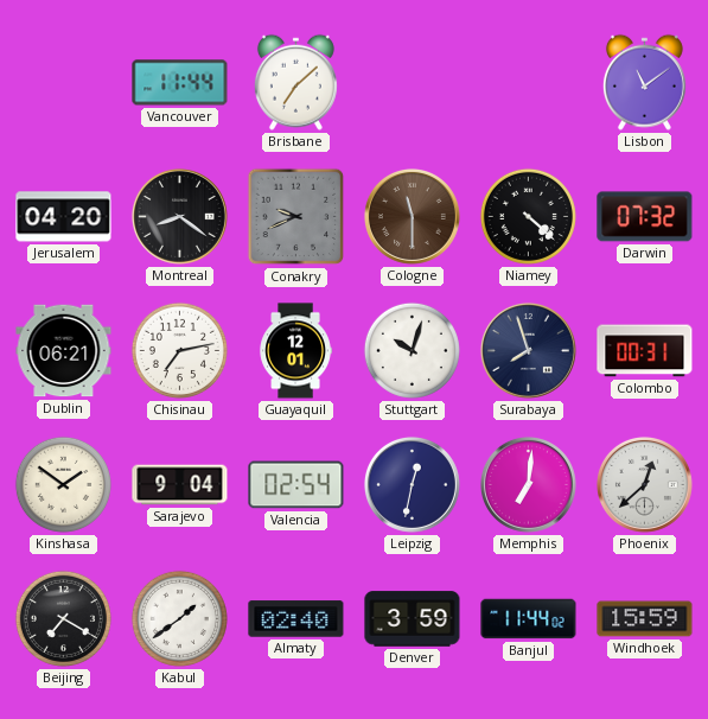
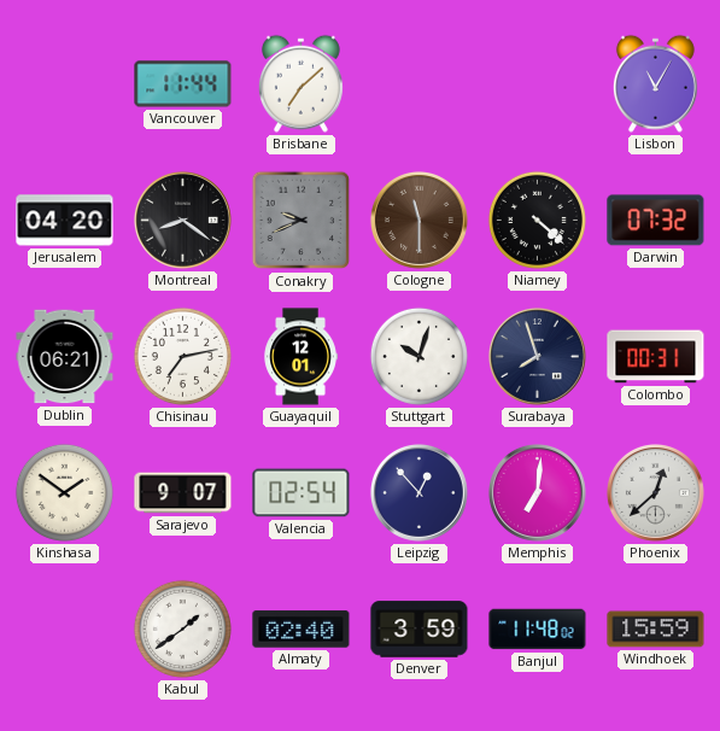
Lisbon: 11:09 -> 11:05 (655, 83)
Sarajevo: 9:04 -> 9:07 (183, 493)
Leipzig: 12:32 -> 12:53 (418, 492)
Beijing: 7:20 -> none (63, 618)
Banjul: 11:44 -> 11:48 (538, 630)
